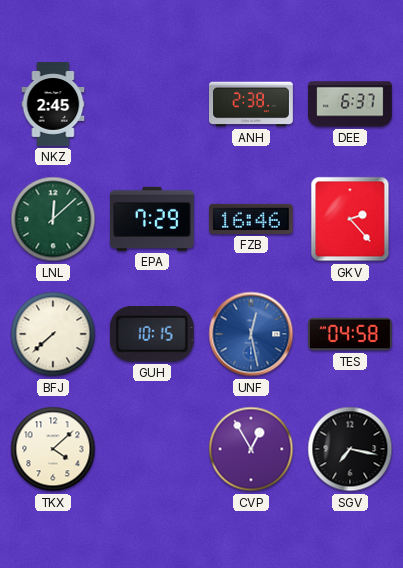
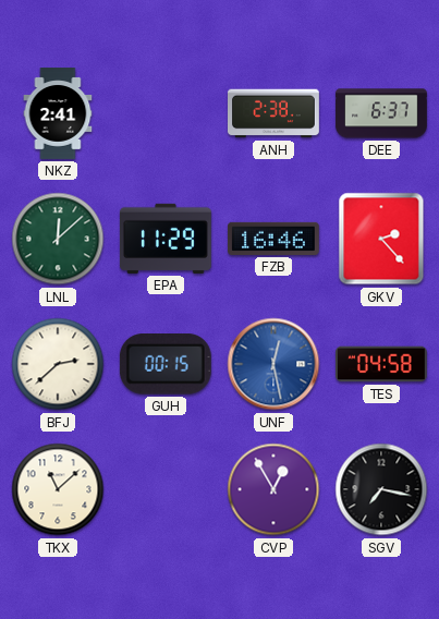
NKZ: 2:45 -> 2:41 (58, 113)
EPA: 7:29 -> 11:29 (166, 239)
BFJ: 7:38 -> 2:38 (58, 364)
GUH: 10:15 -> 00:15 (166, 365)
TKX: 4:08 -> 11:08 (58, 489)
